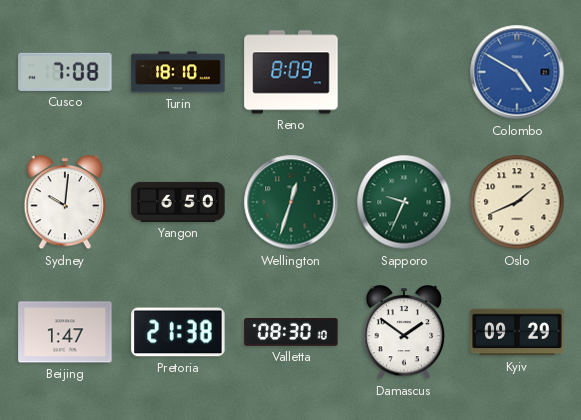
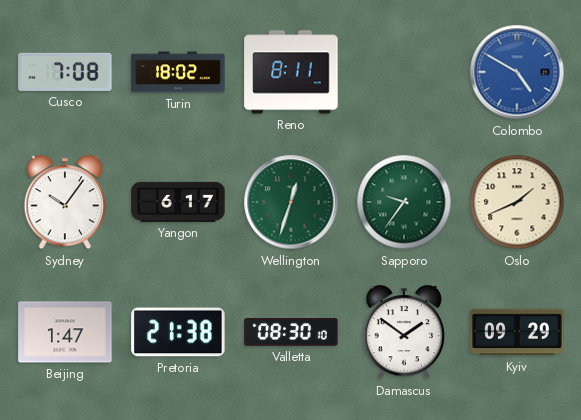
Turin: 18:10 -> 18:02 (178, 72)
Reno: 8:09 -> 8:11 (291, 72)
Sydney: 10:01 -> 10:06 (65, 203)
Yangon: 6:50 -> 6:17 (178, 202)
Sapporo: 9:34 -> 9:36 (404, 202)
